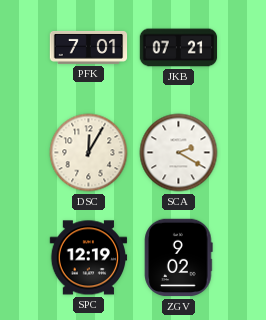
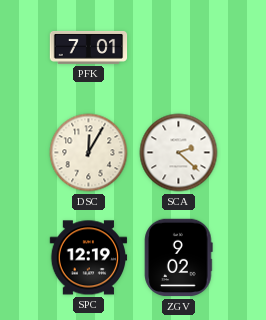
JKB: 07:21 -> none (179, 48)
SCA: 2:20 -> 2:22 (179, 153)
